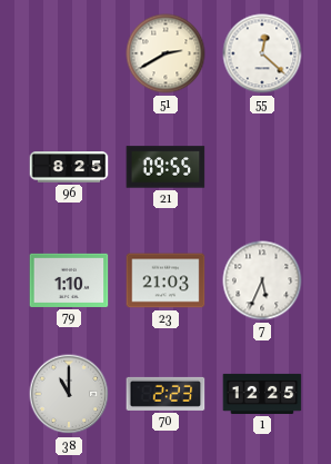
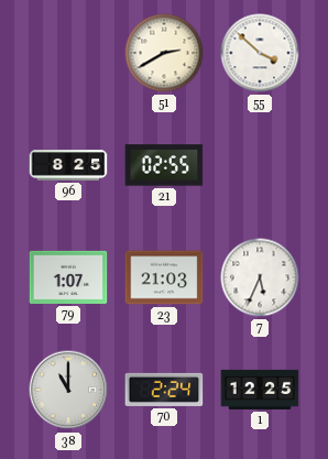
55: 12:22 -> 3:52 (260, 53)
21: 09:55 -> 02:55 (164, 165)
79: 1:10 -> 1:07 (68, 277)
70: 2:23 -> 2:24 (164, 390)
